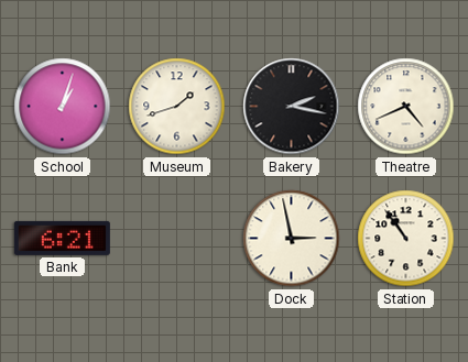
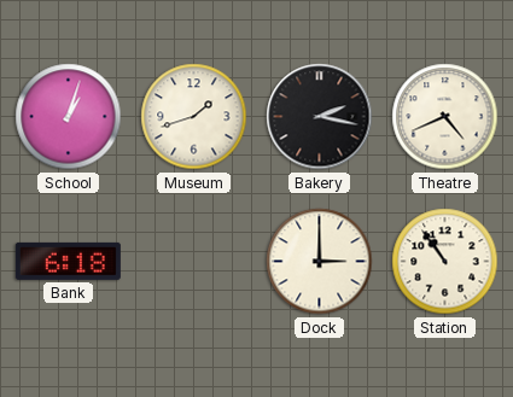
Bank: 6:21 -> 6:18 (68, 261)
Dock: 2:58 -> 3:00 (320, 262)
